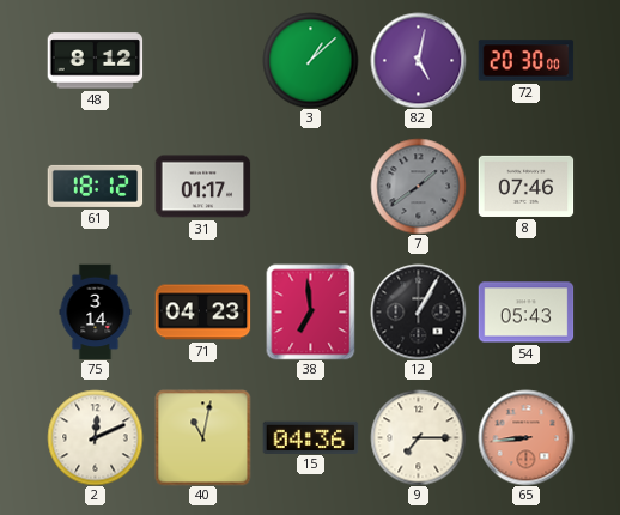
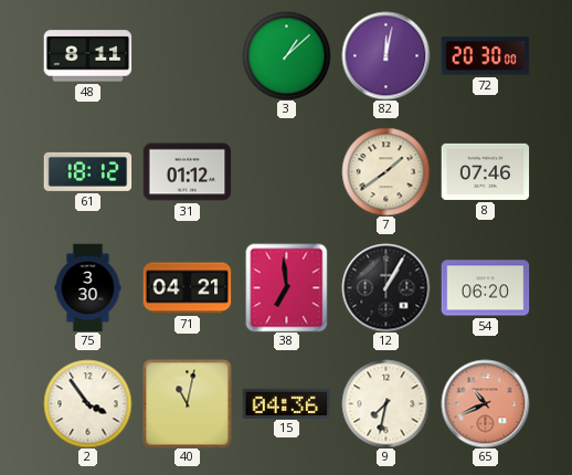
48: 8:12 -> 8:11 (87, 56)
82: 5:02 -> 12:02 (385, 55)
31: 01:17 -> 01:12 (187, 172)
7 dial: grey -> cream (385, 171)
75: 3:14 -> 3:30 (88, 287)
71: 04:23 -> 04:21 (187, 288)
54: 05:43 -> 06:20 (485, 288)
2: 12:11 -> 3:54 (87, 403)
9: 7:15 -> 7:32 (385, 403)
65: 8:44 -> 10:41 (485, 403)
